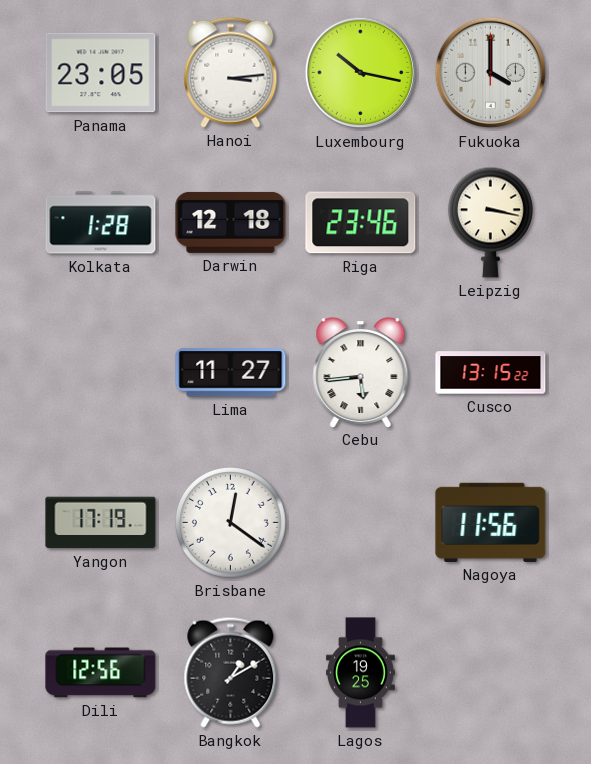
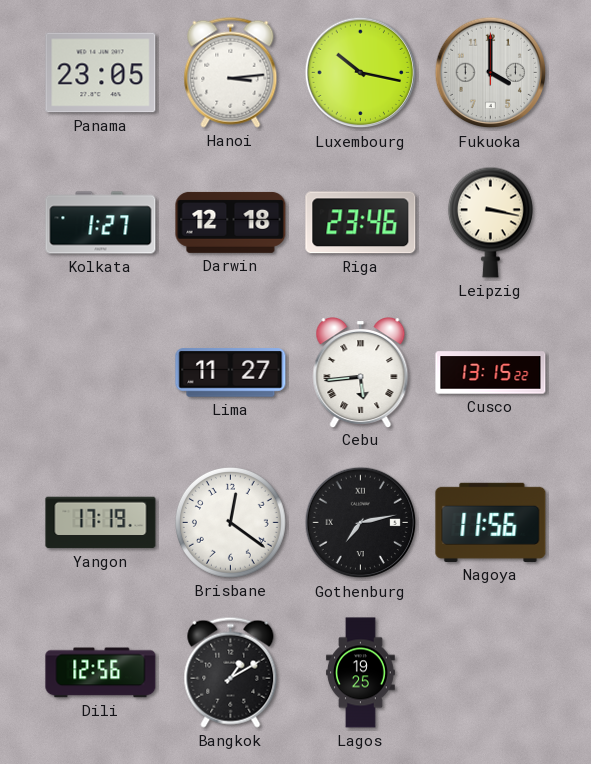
Kolkata: 1:28 -> 1:27 (101, 223)
Gothenburg: none -> 7:13 (361, 523)
